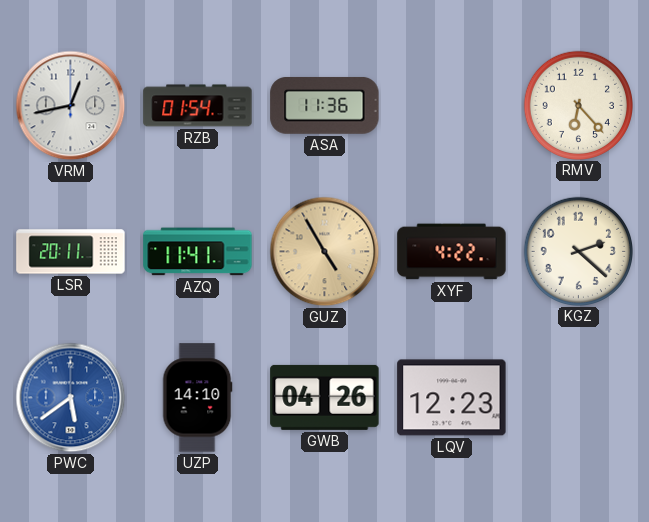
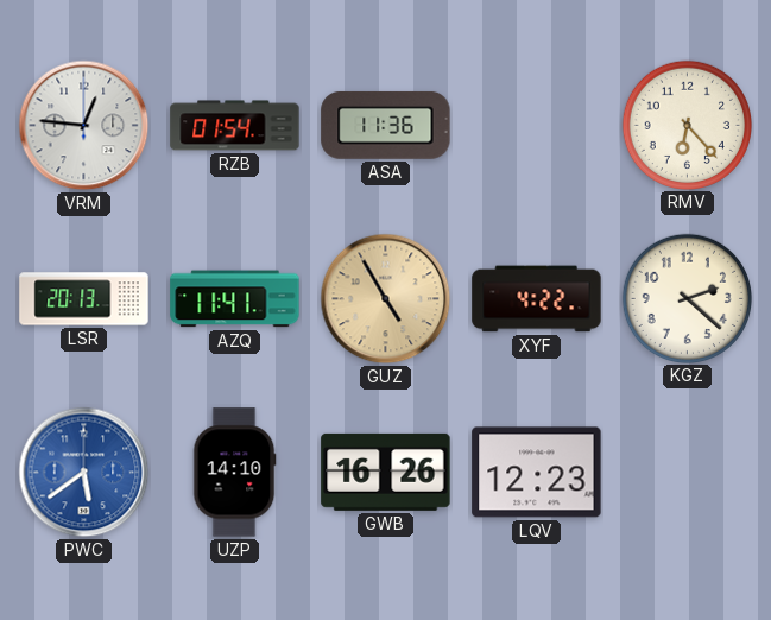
VRM: 12:43 -> 12:46 (84, 126)
LSR: 20:11 -> 20:13 (84, 299)
GWB: 04:26 -> 16:26 (386, 472)
